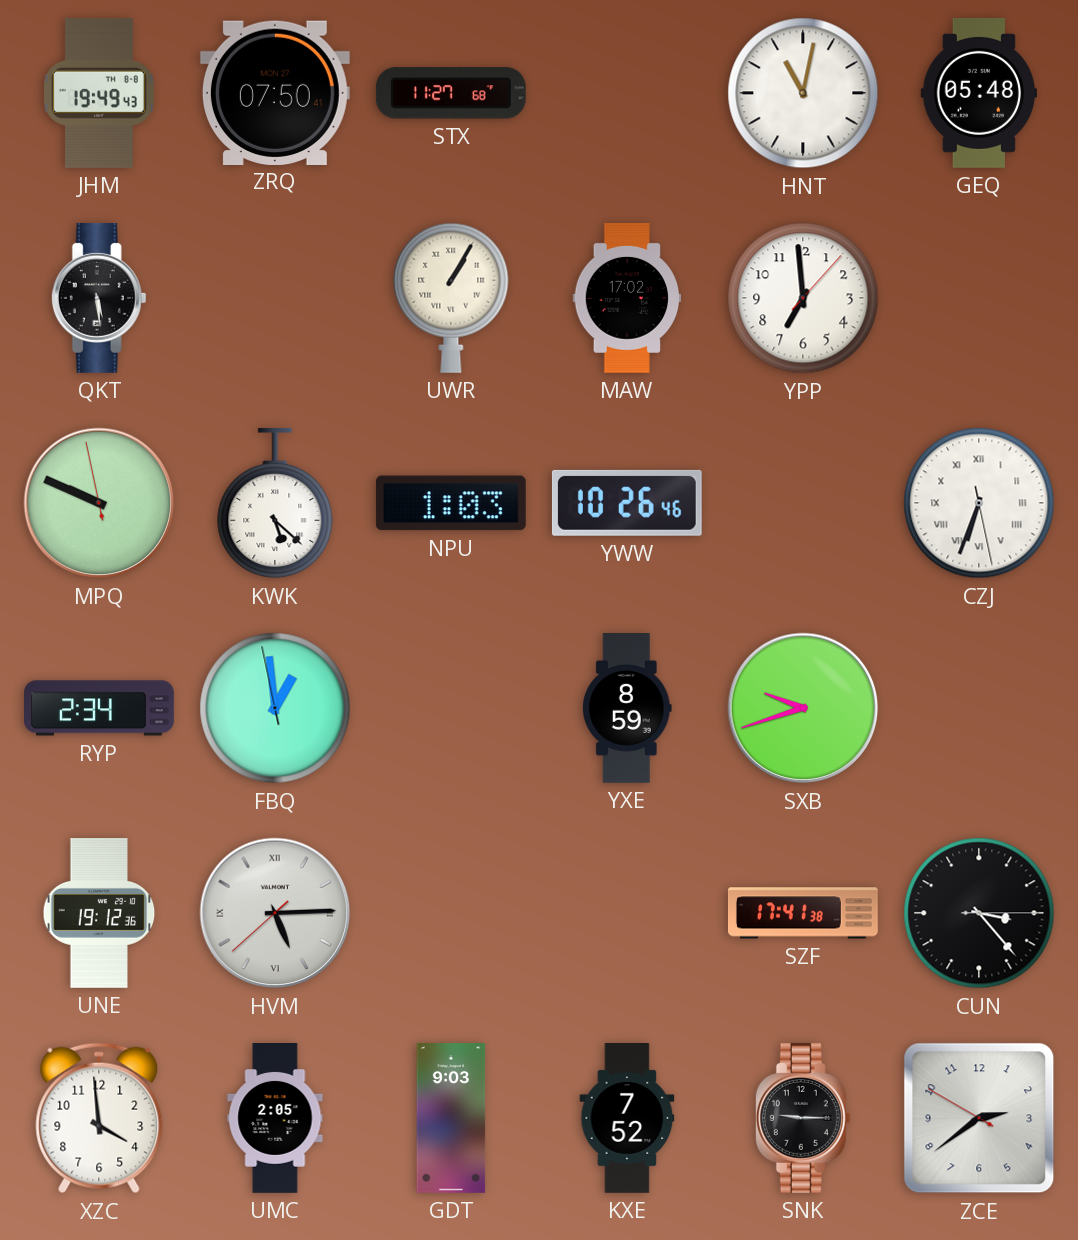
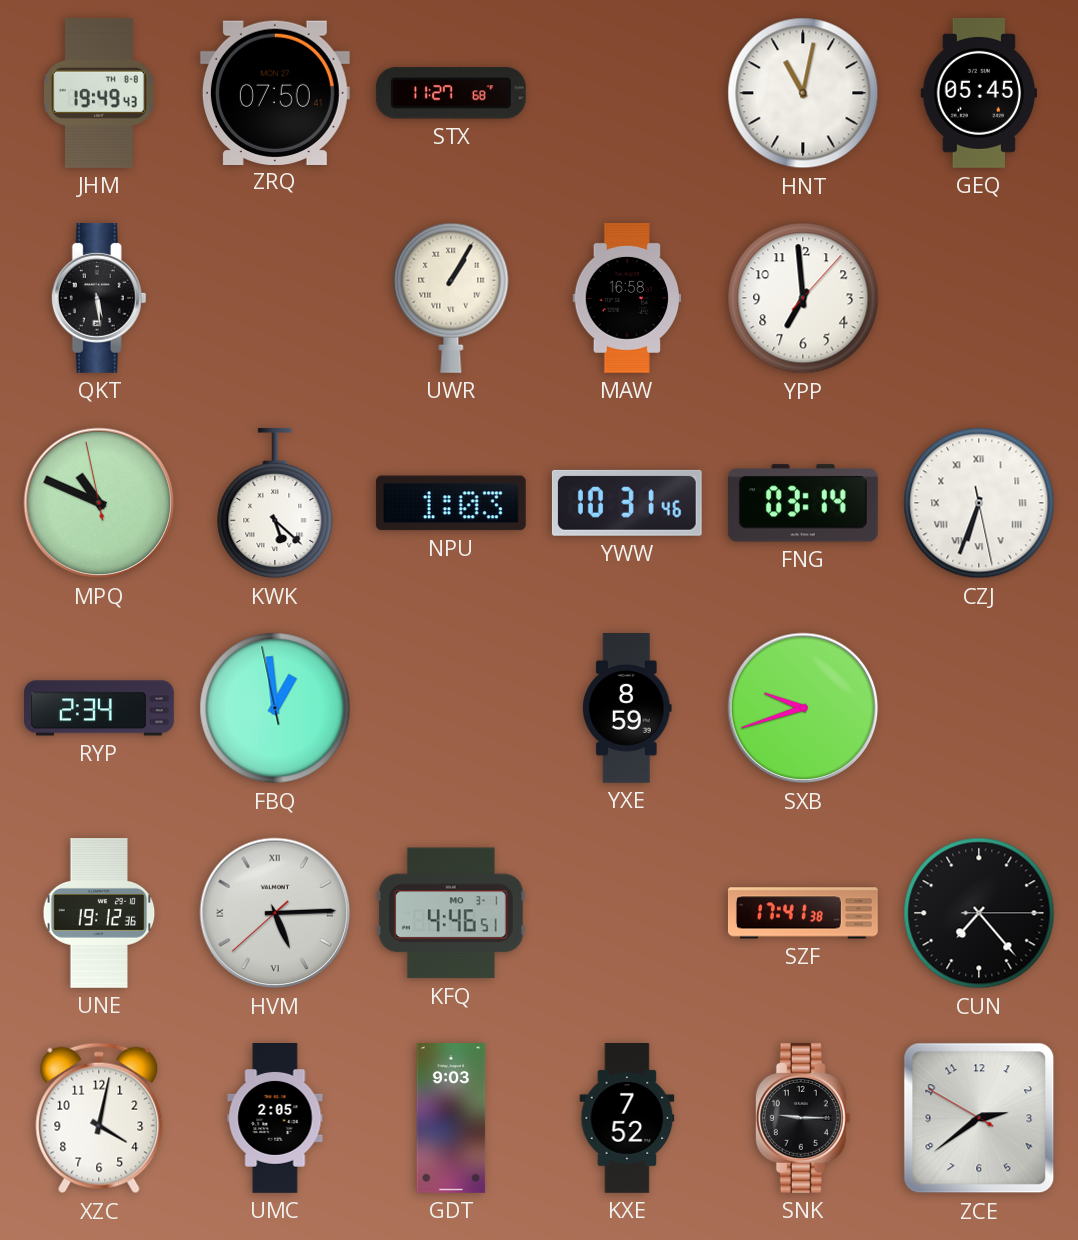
GEQ: 05:48 -> 05:45 (978, 93)
MAW: 17:02 -> 16:58 (627, 298)
MPQ: 9:48 -> 10:48 (99, 503)
YWW: 10:26 -> 10:31 (627, 503)
FNG: none -> 03:14 (803, 503)
KFQ: none -> 4:46 (451, 913)
CUN: 3:23 -> 7:23 (979, 913)
XZC: 3:59 -> 4:02 (99, 1118)
